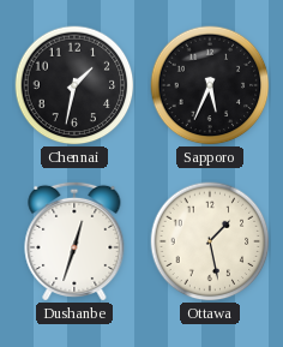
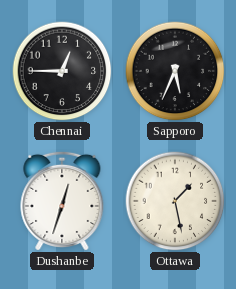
Chennai: 1:32 -> 12:45 (62, 71)
